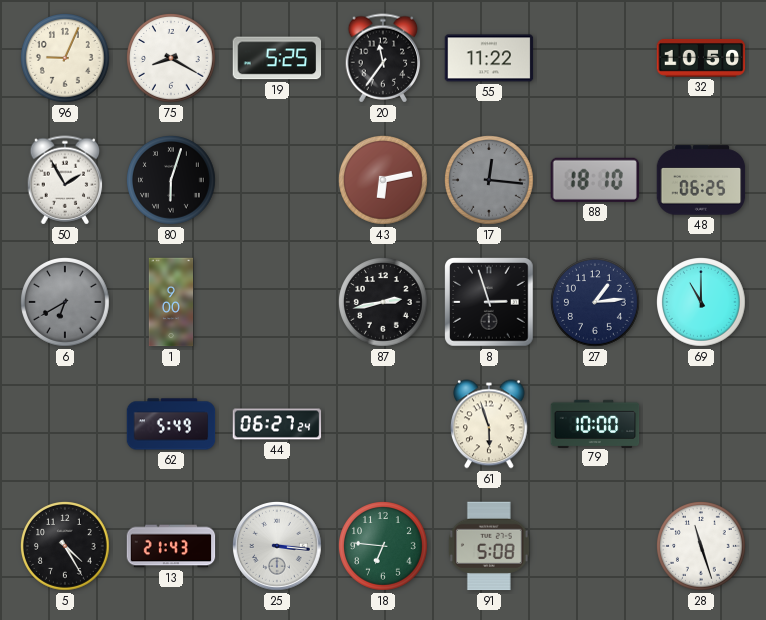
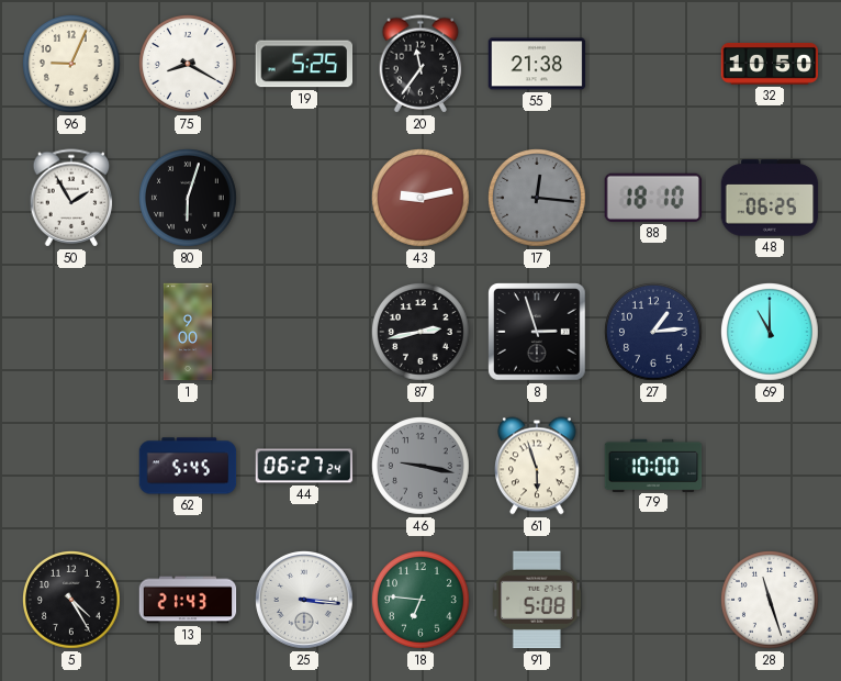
55: 11:22 -> 21:38 (537, 64)
43: 6:13 -> 9:13 (422, 199)
6: 6:40 -> none (66, 303)
62: 5:49 -> 5:45 (188, 466)
46: none -> 9:17 (422, 467)
